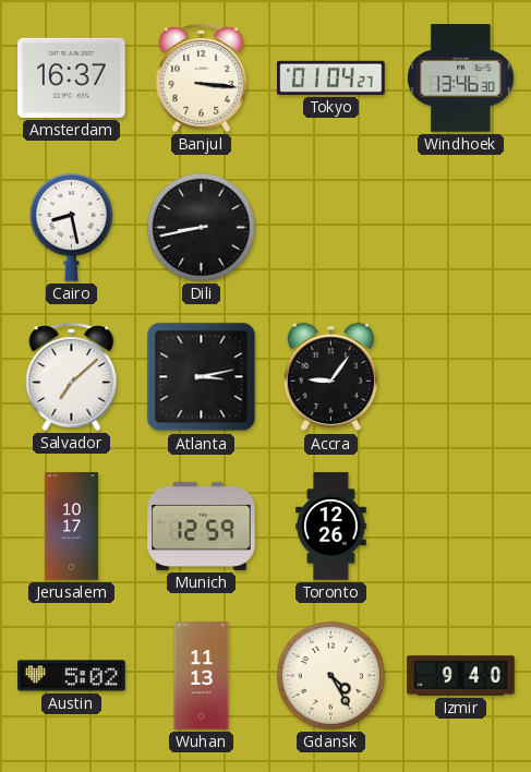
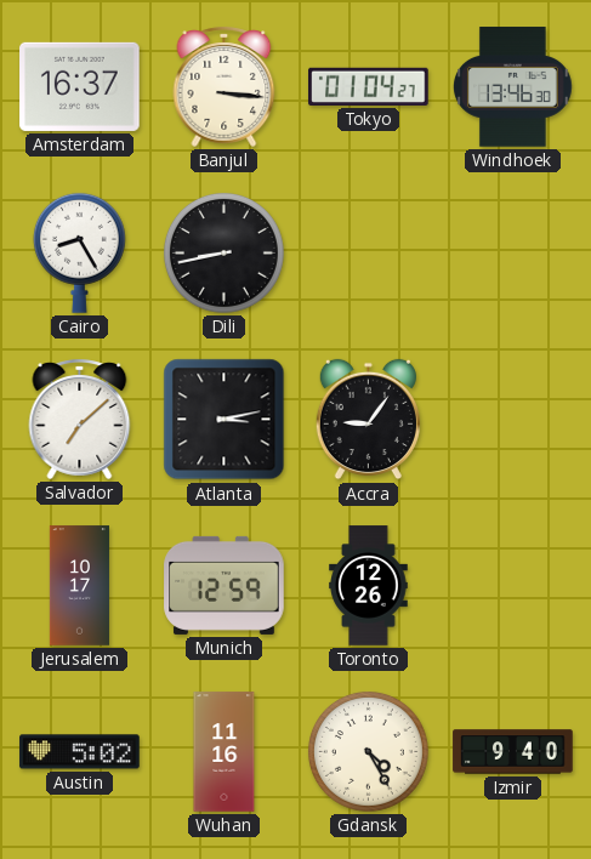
Cairo: 8:28 -> 8:25 (79, 252)
Wuhan: 11:13 -> 11:16 (225, 752)
